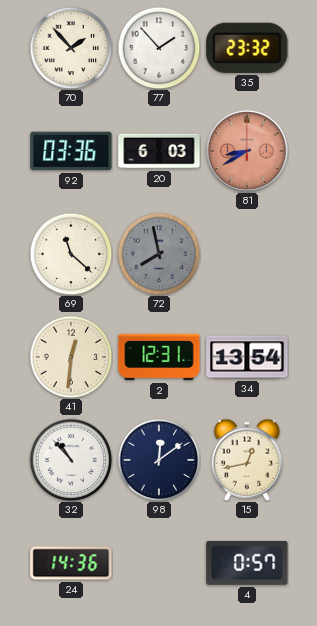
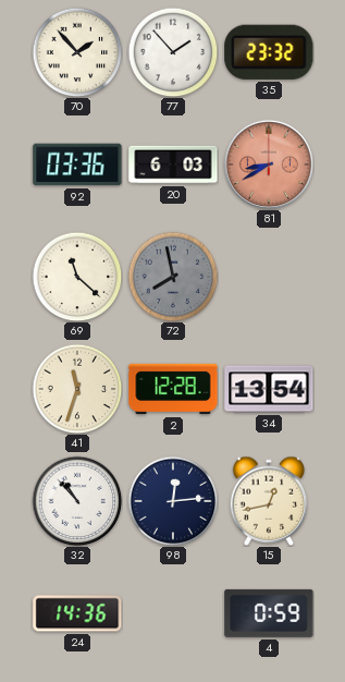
41: 12:31 -> 11:33 (77, 389)
2: 12:31 -> 12:28 (173, 389)
98: 12:09 -> 12:14 (173, 501)
4: 0:57 -> 0:59 (269, 613)
